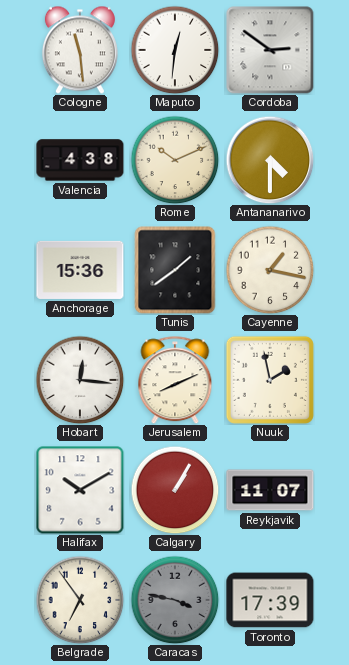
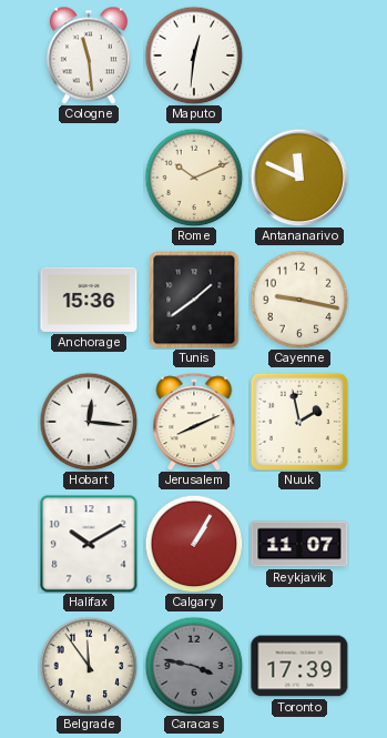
Cordoba: 2:51 -> none (270, 50)
Valencia: 4:38 -> none (80, 160)
Antananarivo: 4:30 -> 11:49 (299, 178)
Cayenne: 1:17 -> 9:17 (299, 300)
Belgrade: 6:54 -> 11:54 (89, 666)
